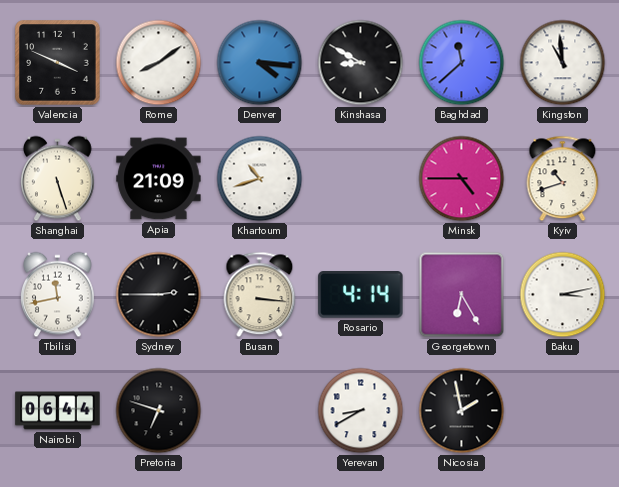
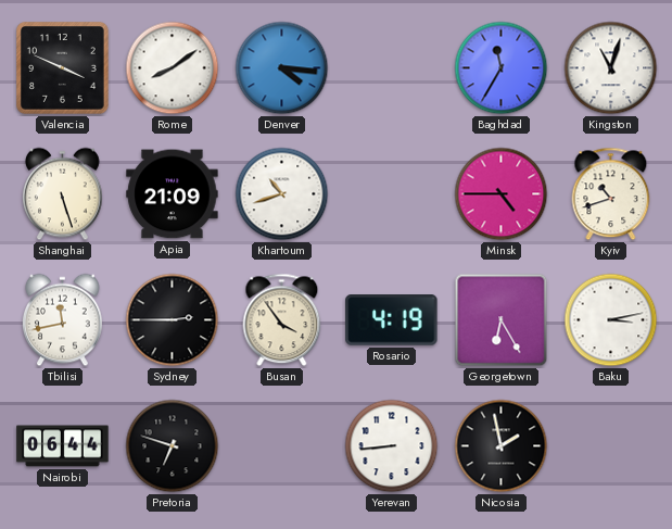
Kinshasa: 8:50 -> none (361, 63)
Baghdad: 11:38 -> 11:35 (502, 68)
Kingston: 10:59 -> 11:03 (611, 68)
Busan: 3:16 -> 3:54 (282, 320)
Rosario: 4:14 -> 4:19 (392, 320)
Yerevan: 8:40 -> 8:44 (392, 446)
